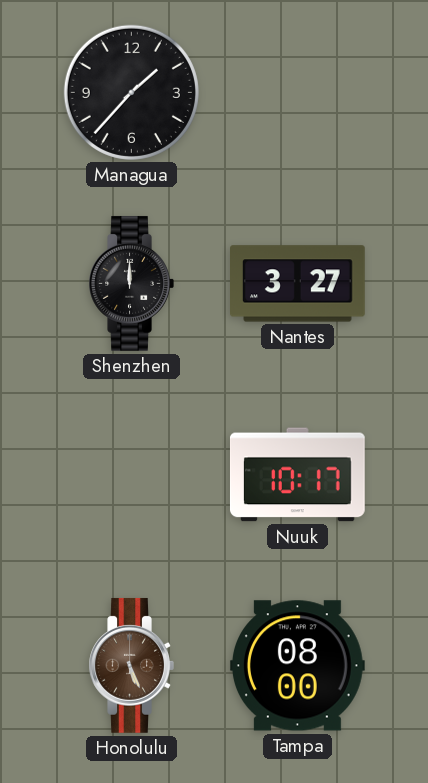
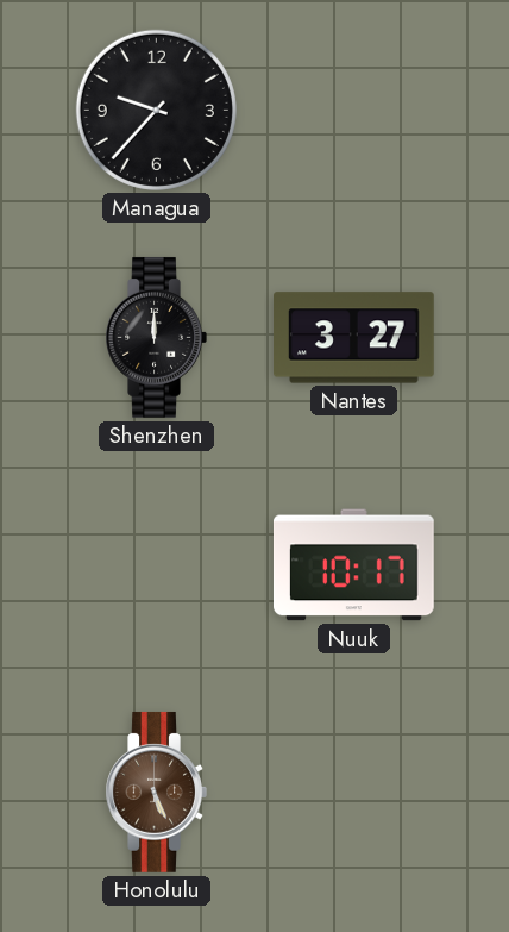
Managua: 1:37 -> 9:37 (156, 110)
Tampa: 08:00 -> none (297, 666)
